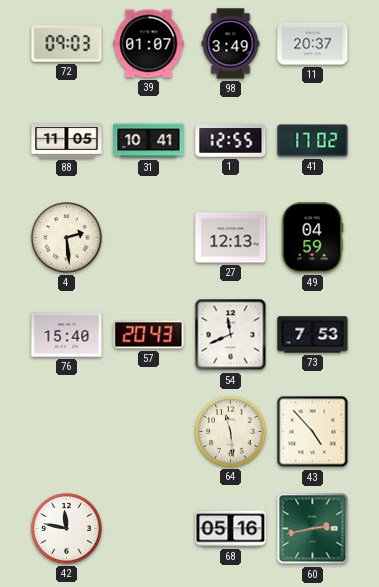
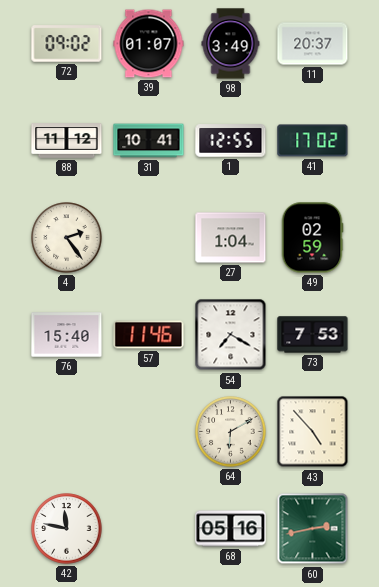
72: 09:03 -> 09:02 (67, 44)
88: 11:05 -> 11:12 (67, 141)
4: 2:29 -> 2:24 (67, 238)
27: 12:13 -> 1:04 (231, 238)
49: 04:59 -> 02:59 (312, 238)
57: 20:43 -> 11:46 (149, 335)
54: 11:41 -> 7:20 (231, 335)
64: 11:29 -> 6:10 (231, 432)
